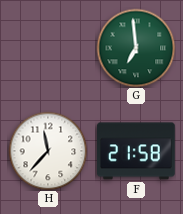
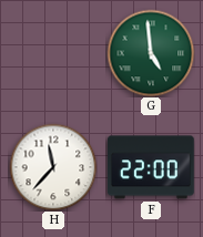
G: 6:59 -> 4:59 (151, 53)
F: 21:58 -> 22:00 (152, 167)
